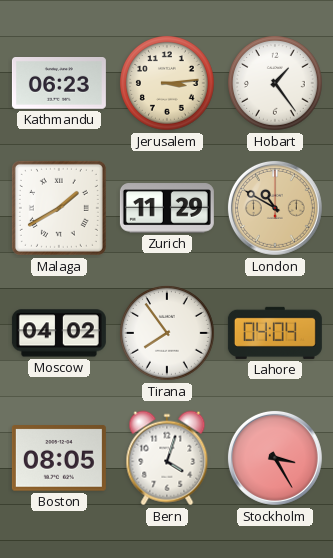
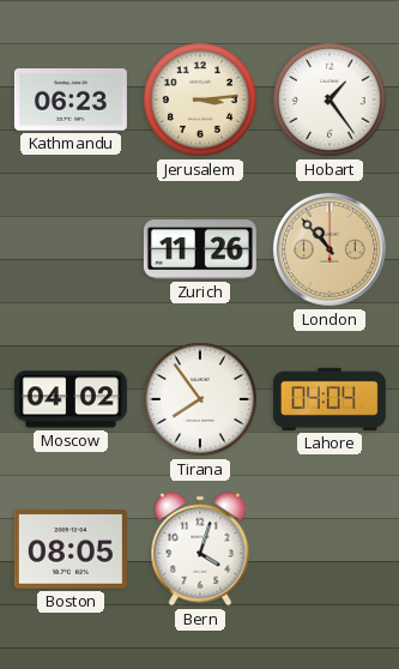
Malaga: 1:40 -> none (59, 208)
Zurich: 11:29 -> 11:26 (200, 249)
London: 10:50 -> 10:53 (330, 249)
Stockholm: 3:25 -> none (275, 458)
